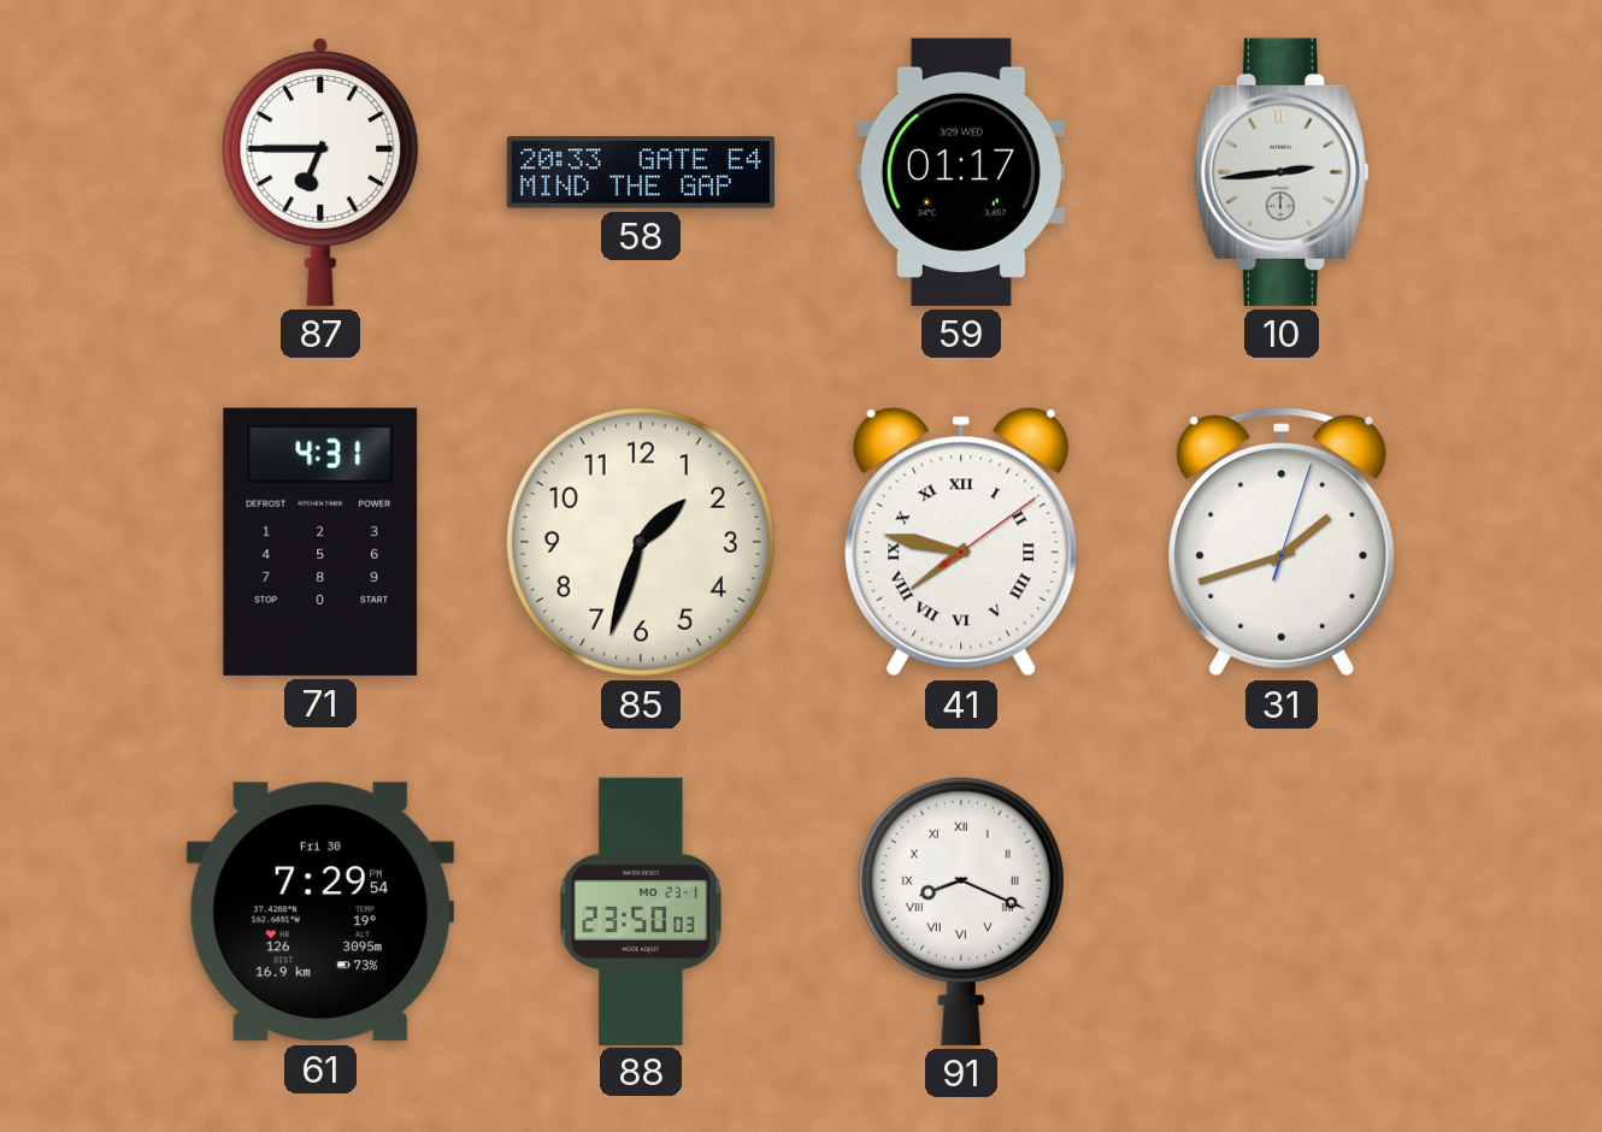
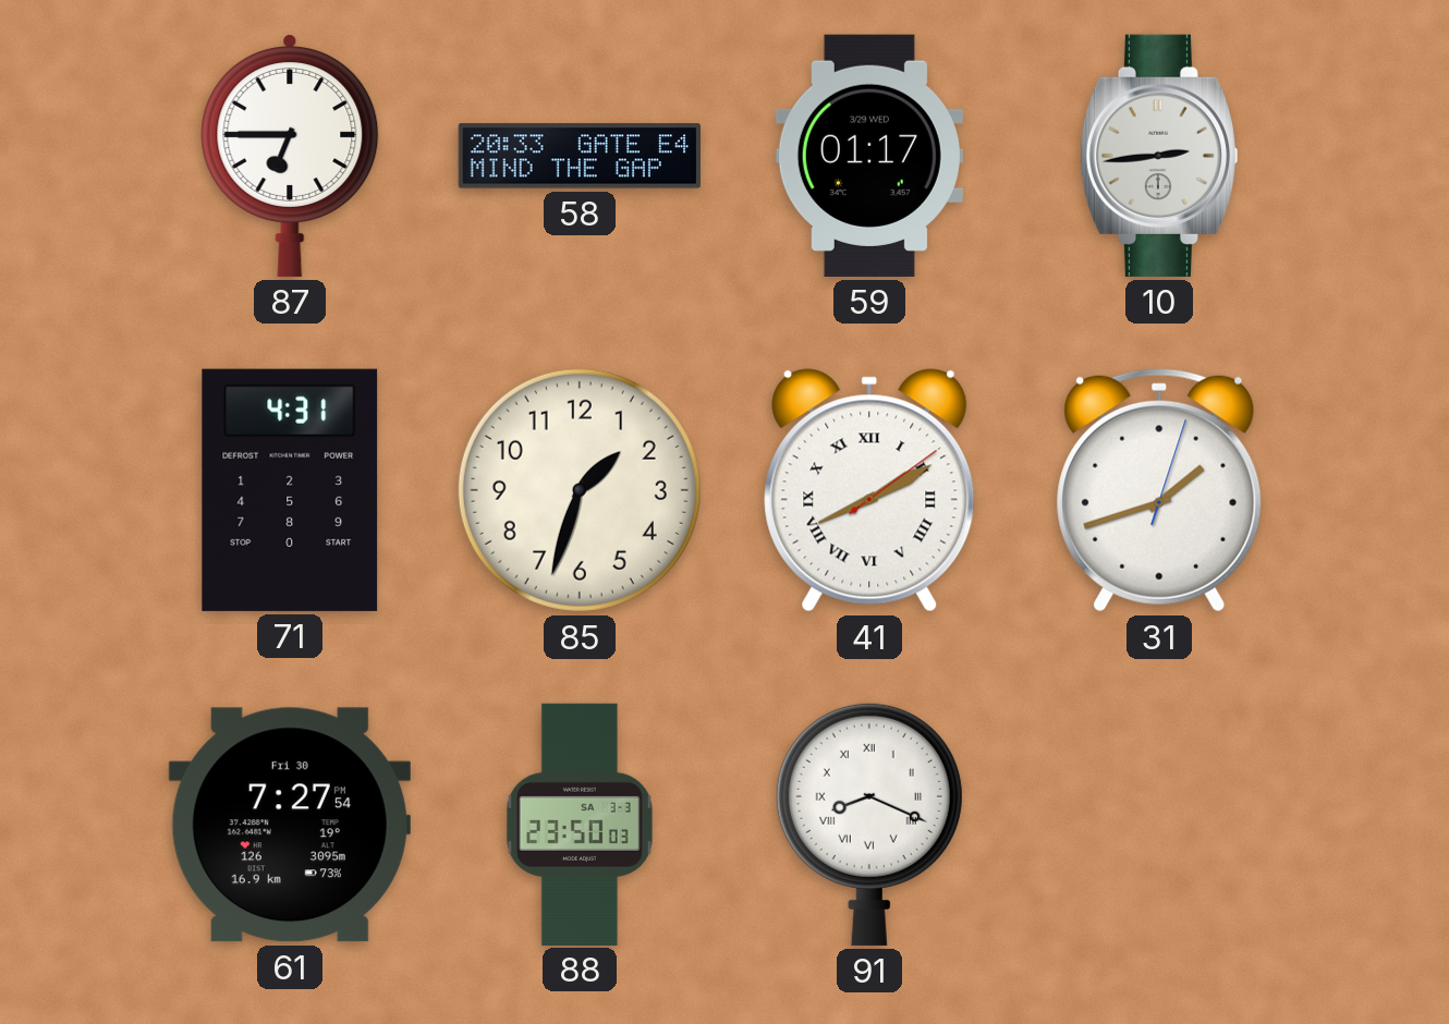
41: 7:47 -> 8:10 (869, 490)
61: 7:29 -> 7:27 (290, 825)
88 date: MO 23-1 -> SA 3-3 (580, 824)
